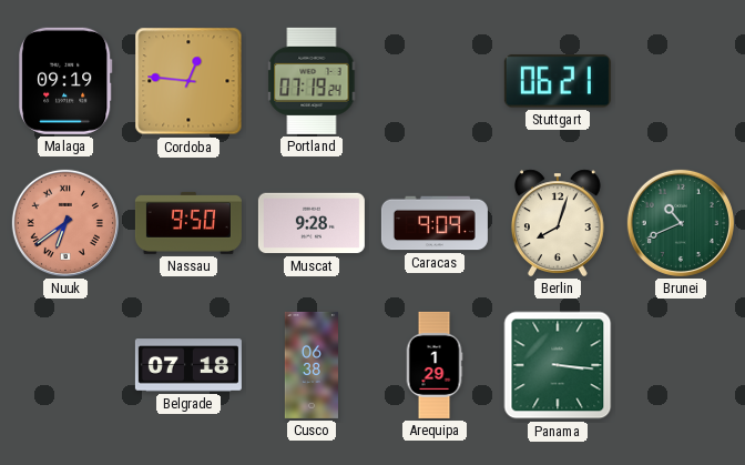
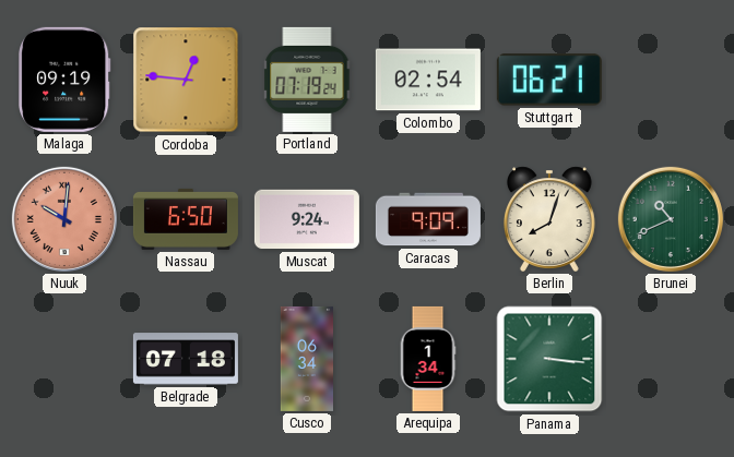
Colombo: none -> 02:54 (428, 80)
Nuuk: 6:39 -> 10:01 (64, 219)
Nassau: 9:50 -> 6:50 (186, 219)
Muscat: 9:28 -> 9:24 (307, 219)
Cusco: 06:38 -> 06:34 (306, 359)
Arequipa: 1:29 -> 1:34 (428, 359)
